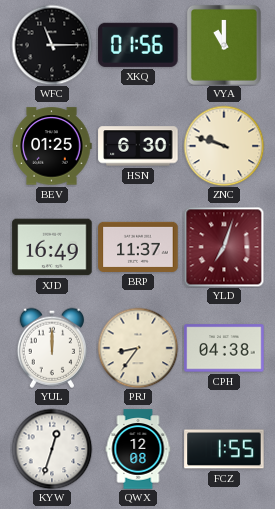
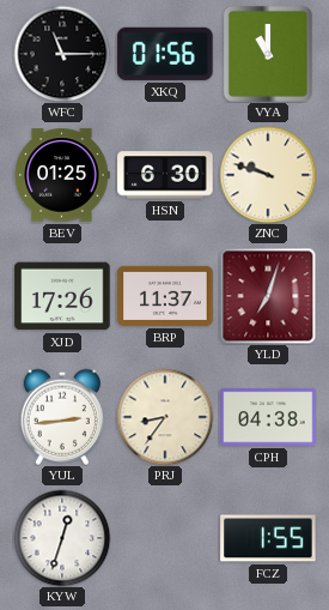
XJD: 16:49 -> 17:26 (62, 296)
YUL: 12:00 -> 2:44 (61, 417)
QWX: 12:08 -> none (138, 449)
